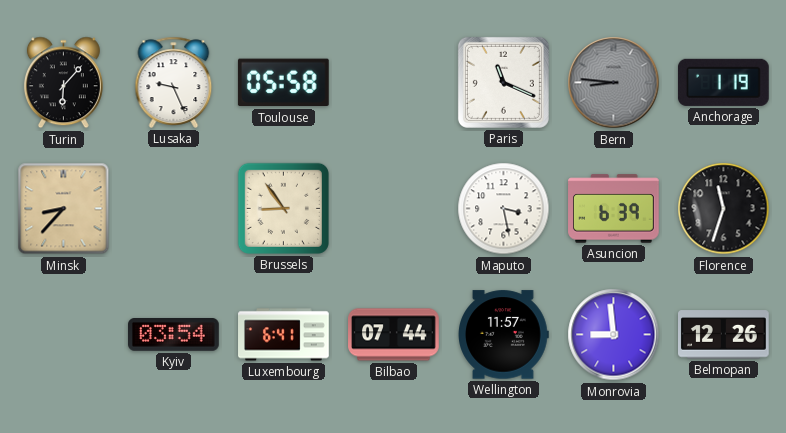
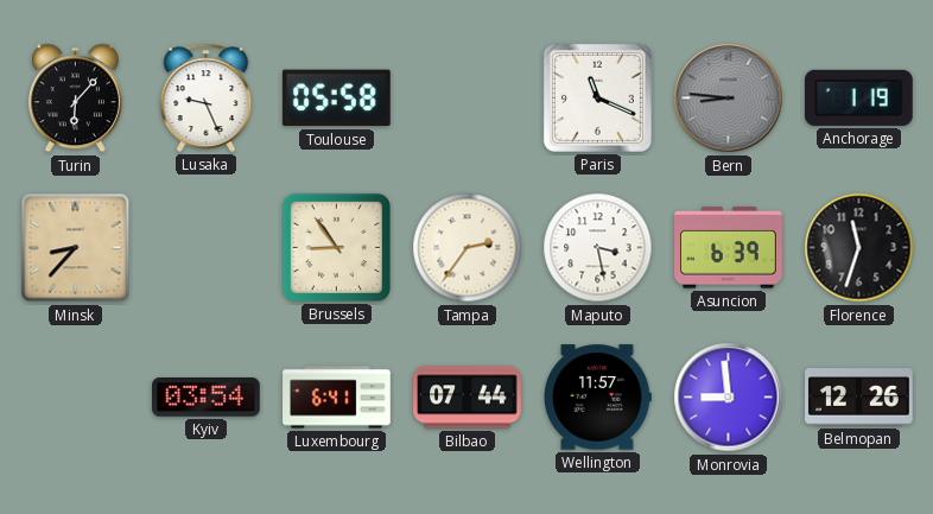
Tampa: none -> 2:36 (468, 248)
